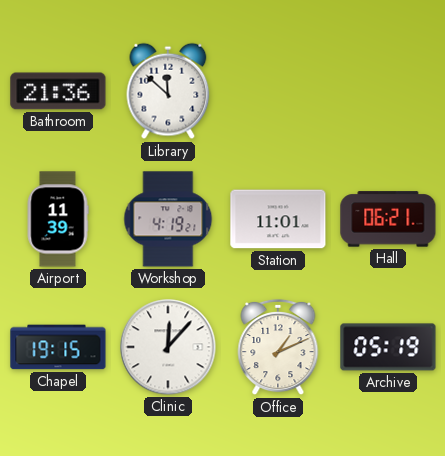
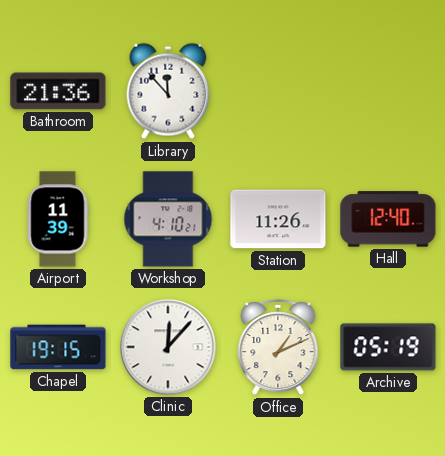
Library: 11:52 -> 11:53 (168, 91)
Workshop: 4:19 -> 4:10 (168, 219)
Station: 11:01 -> 11:26 (278, 219)
Hall: 06:21 -> 12:40 (388, 219)
